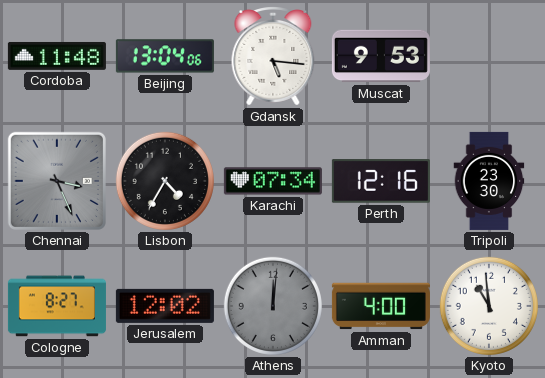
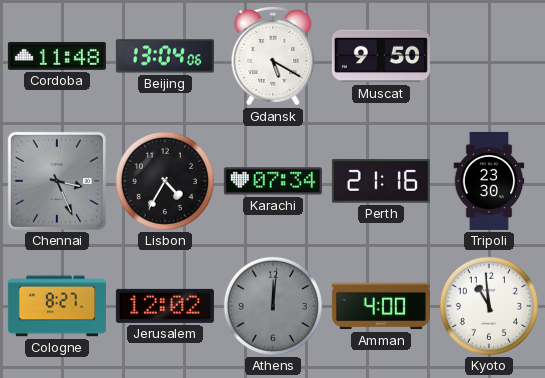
Gdansk: 5:16 -> 5:20 (273, 57)
Muscat: 9:53 -> 9:50 (381, 56)
Perth: 12:16 -> 21:16 (381, 181)
